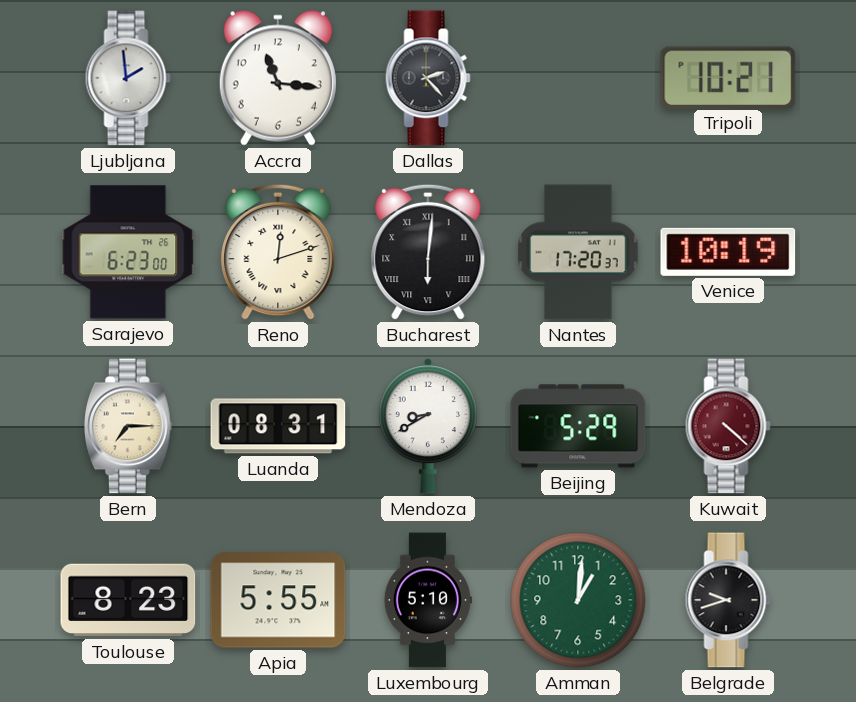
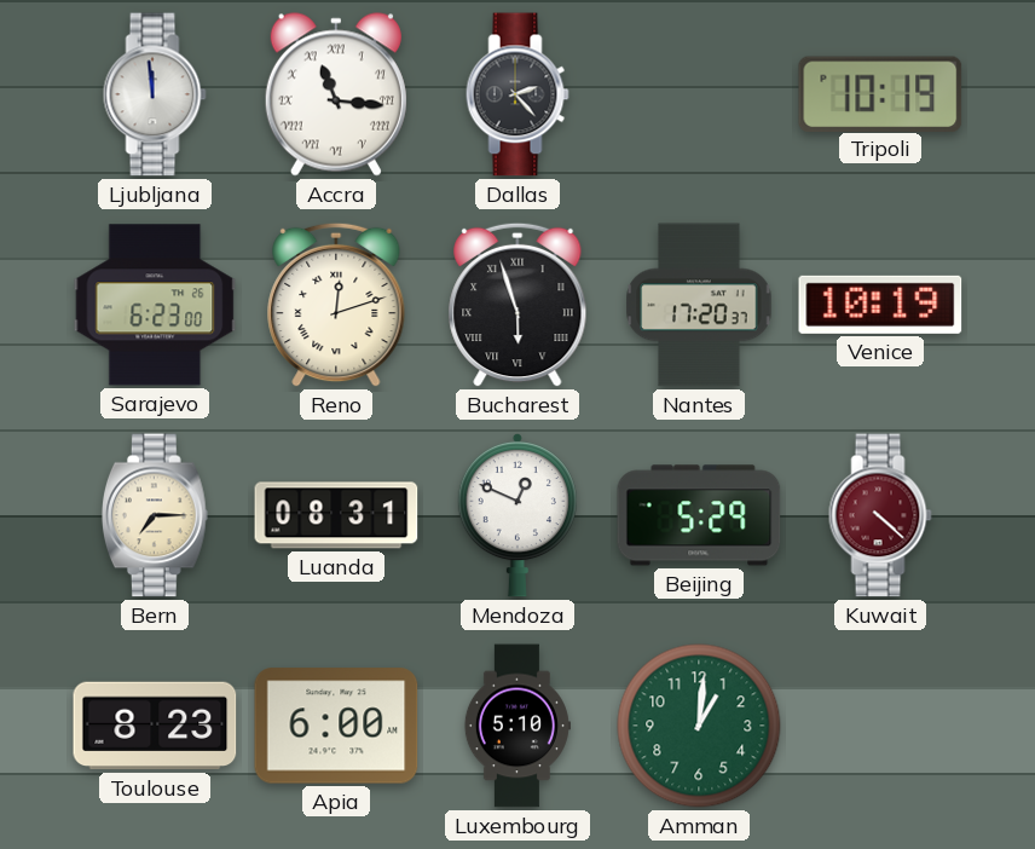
Ljubljana: 1:59 -> 11:59 (155, 94)
Accra numerals: Arabic -> Roman (336, 94)
Tripoli: 10:21 -> 10:19 (880, 93)
Bucharest: 6:01 -> 5:57 (517, 305)
Mendoza: 8:40 -> 12:49 (517, 515)
Apia: 5:55 -> 6:00 (336, 726)
Belgrade: 9:42 -> none (728, 600)
